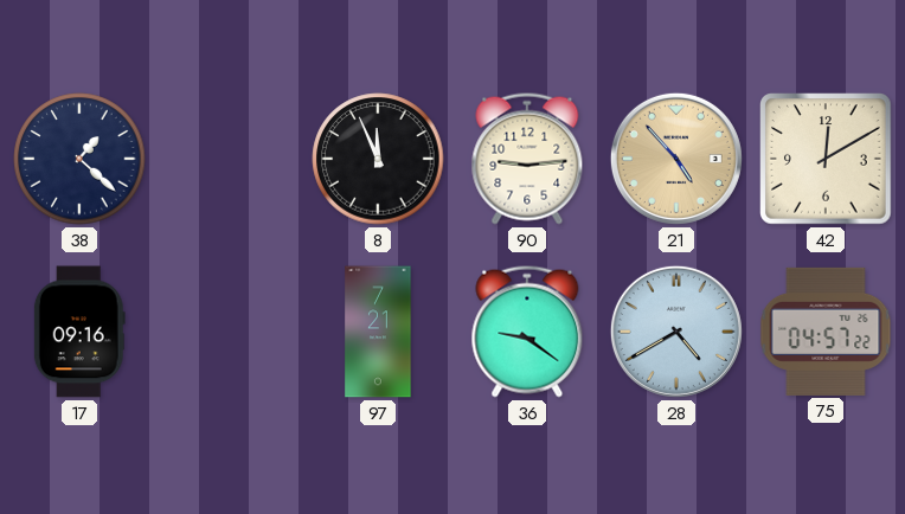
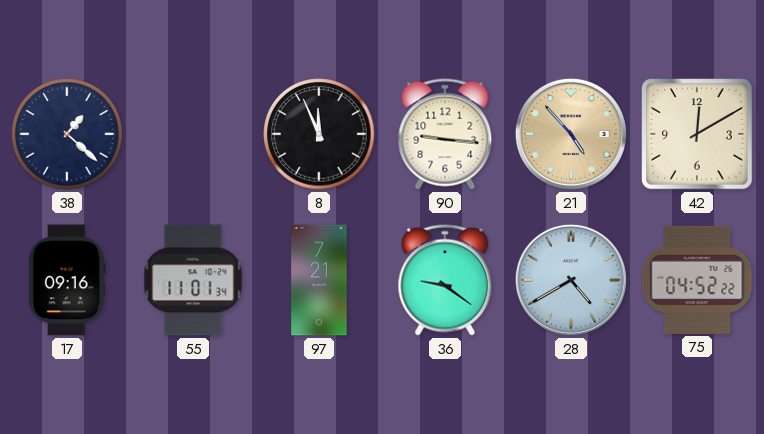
90: 9:14 -> 9:16 (445, 134)
55: none -> 11:01 (193, 280)
75: 04:57 -> 04:52 (697, 280)
